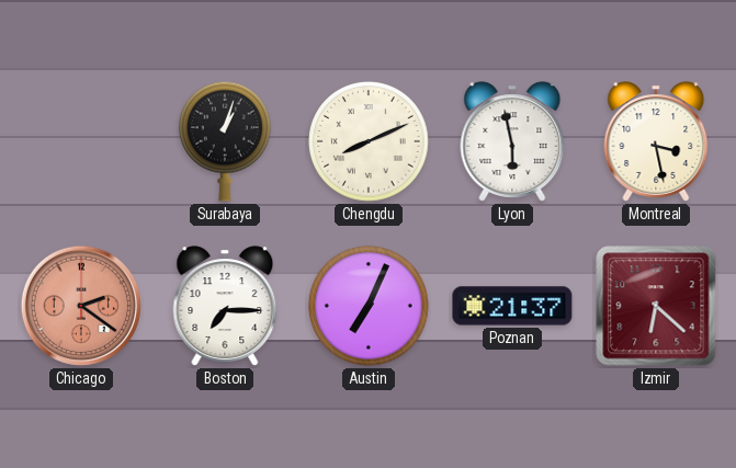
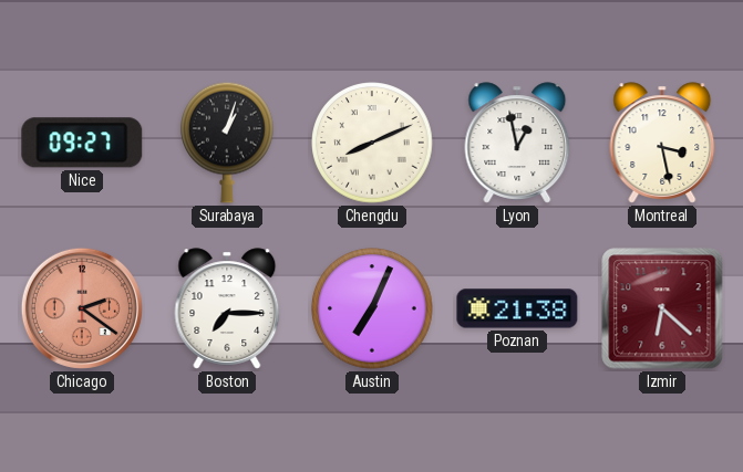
Nice: none -> 09:27 (82, 143)
Lyon: 5:58 -> 12:58 (517, 143)
Poznan: 21:37 -> 21:38 (517, 308)
